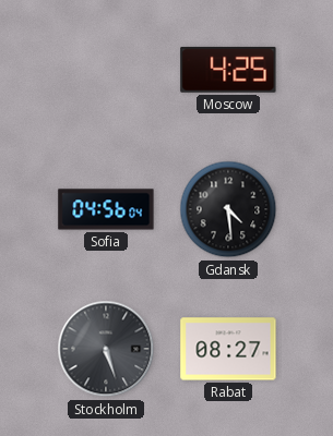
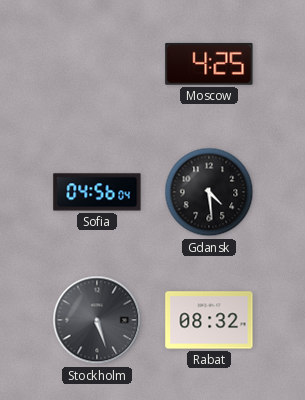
Rabat: 08:27 -> 08:32 (209, 320)
